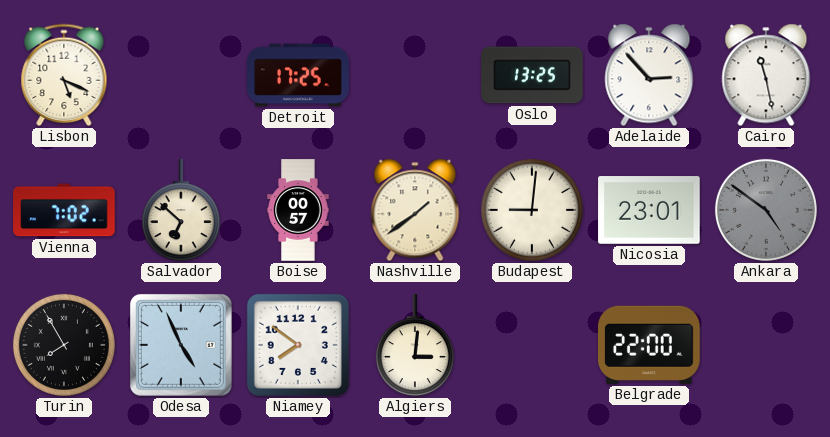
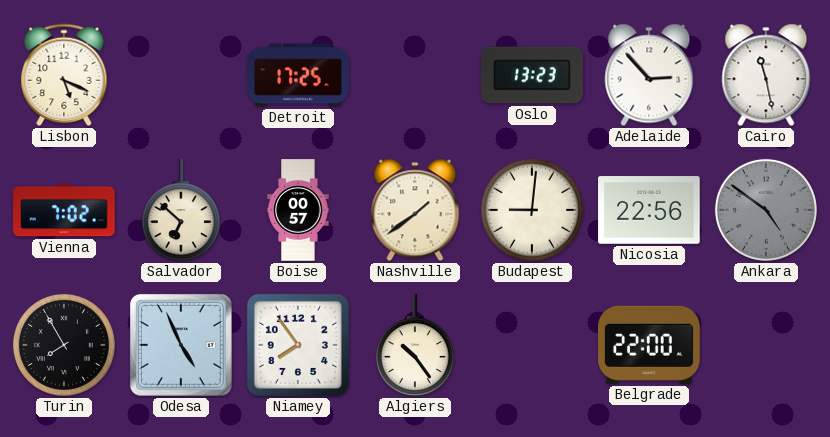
Oslo: 13:25 -> 13:23 (532, 75)
Nicosia: 23:01 -> 22:56 (649, 210)
Niamey: 7:51 -> 7:54 (298, 345)
Algiers: 3:01 -> 10:24 (415, 346)
